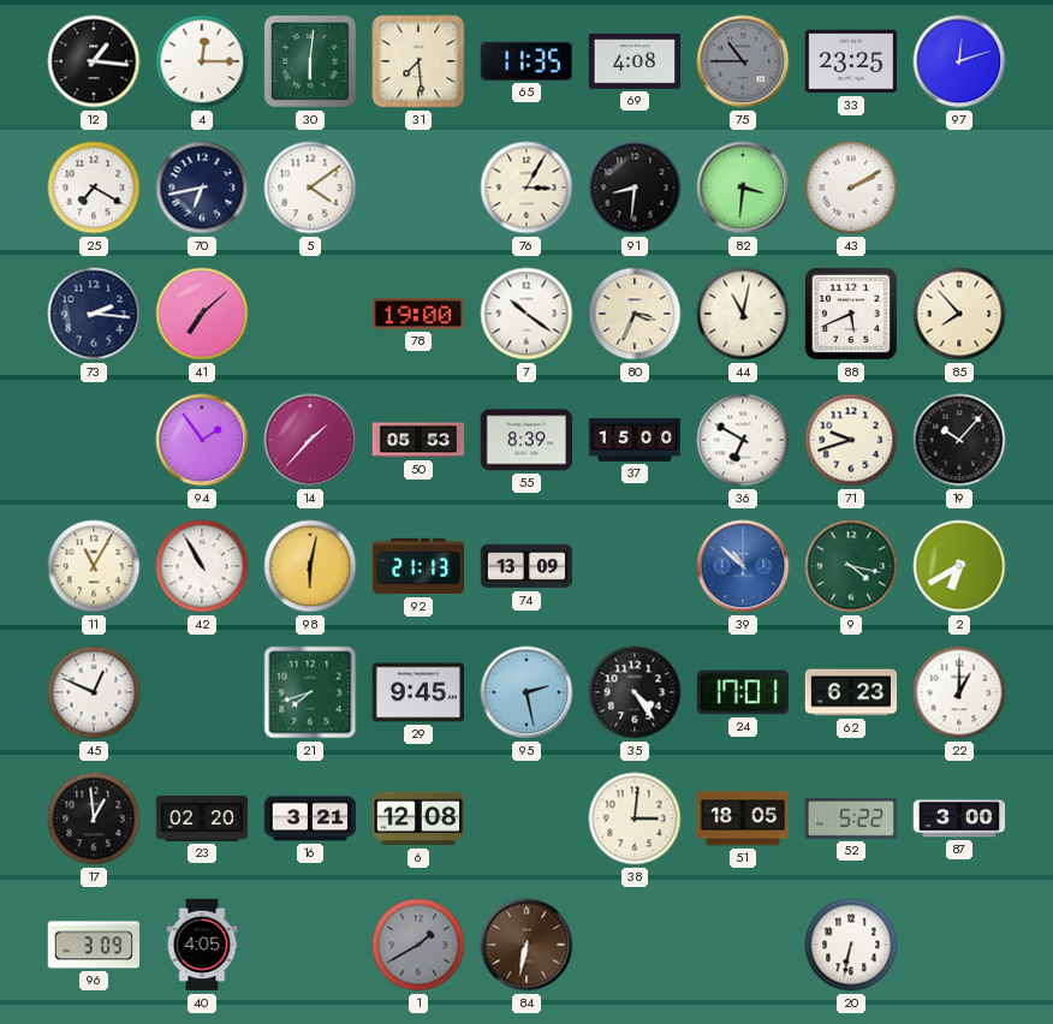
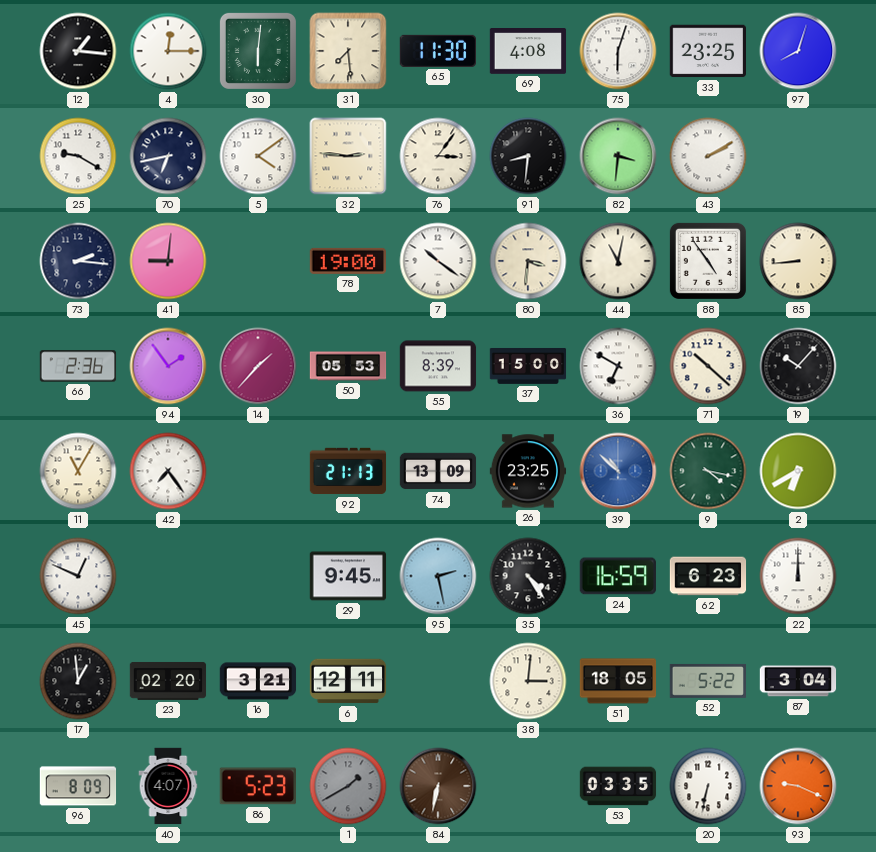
65: 11:35 -> 11:30 (437, 51)
75: 10:45 -> 6:03 (618, 51)
75 dial: grey -> white (618, 51)
97: 12:12 -> 8:03 (798, 51)
25: 7:20 -> 9:20 (78, 156)
32: none -> 2:46 (348, 156)
76: 3:05 -> 3:06 (438, 156)
41: 7:08 -> 9:01 (168, 261)
80: 3:34 -> 3:31 (528, 261)
88: 5:41 -> 4:54 (708, 261)
85: 7:53 -> 8:44 (798, 261)
66: none -> 2:36 (78, 366)
71: 9:42 -> 10:22 (708, 366)
42: 10:55 -> 7:24 (168, 471)
98: 6:02 -> none (310, 566)
26: none -> 23:25 (528, 471)
21: 7:42 -> none (310, 692)
24: 17:01 -> 16:59 (618, 576)
22: 1:00 -> 12:00 (798, 576)
6: 12:08 -> 12:11 (348, 681)
87: 3:00 -> 3:04 (798, 681)
96: 3:09 -> 8:09 (78, 786)
40: 4:05 -> 4:07 (168, 786)
86: none -> 5:23 (258, 786)
53: none -> 03:35 (618, 786)
93: none -> 9:19 (798, 786)
